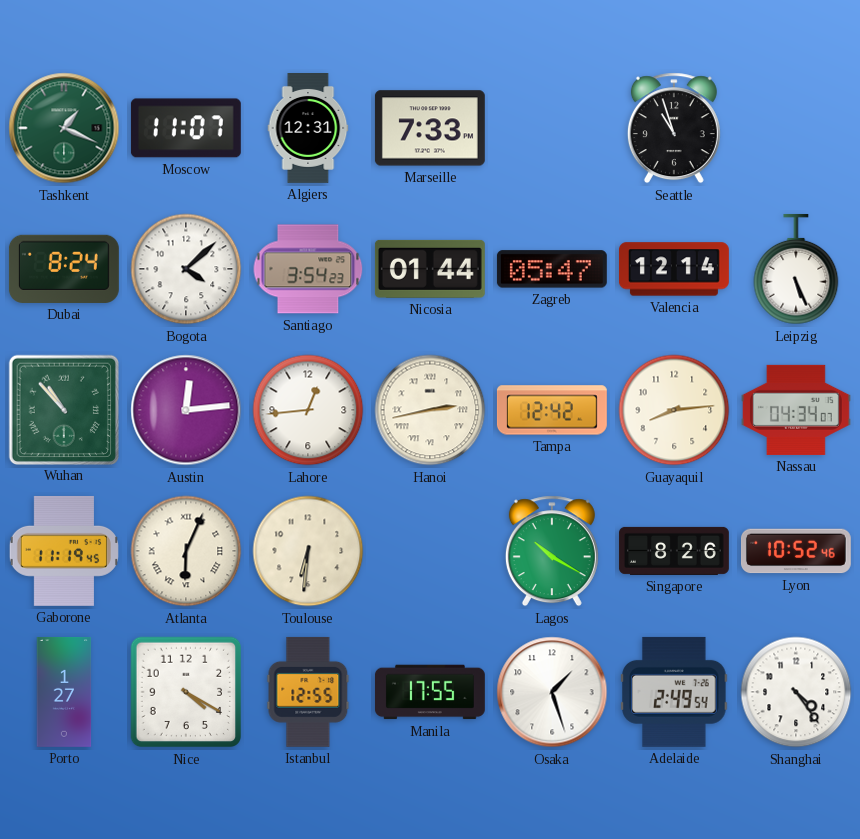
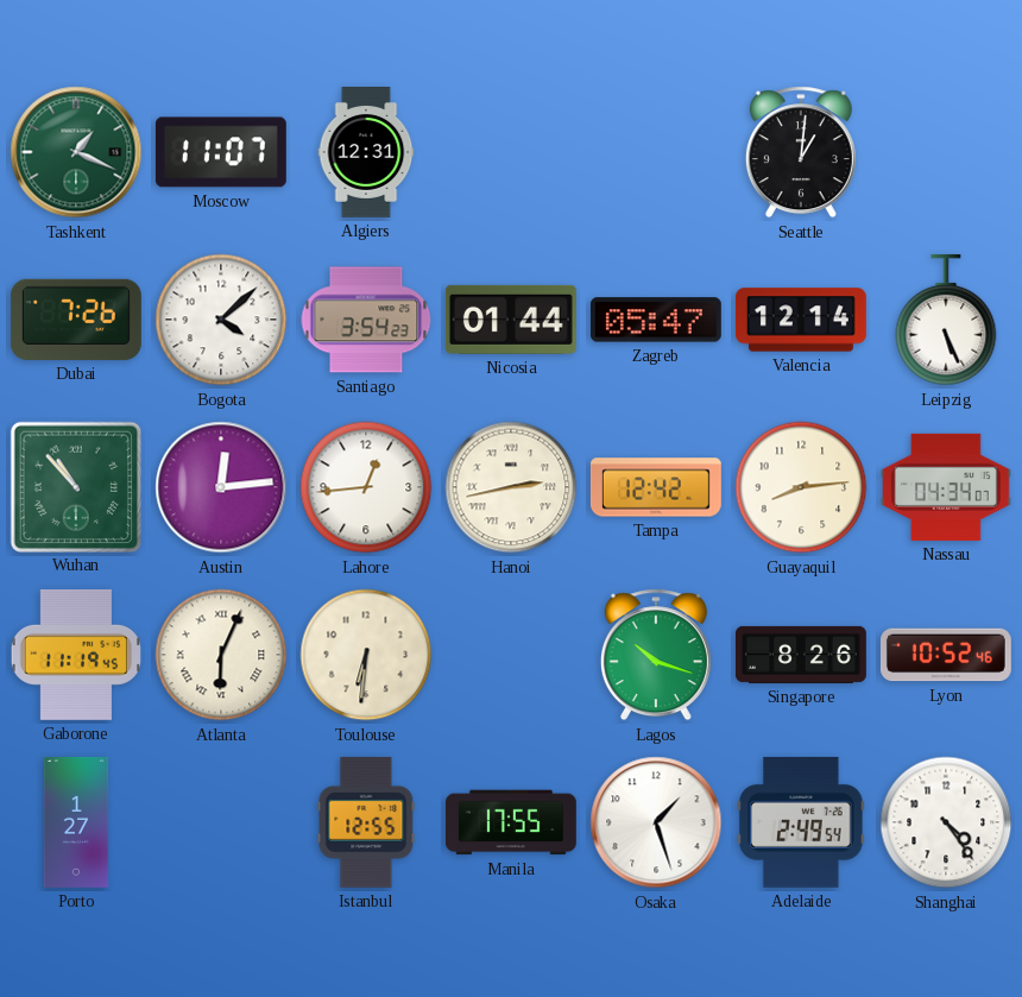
Marseille: 7:33 -> none (430, 128)
Seattle: 10:57 -> 1:01 (801, 152)
Dubai: 8:24 -> 7:26 (76, 320)
Lagos: 10:20 -> 10:18 (656, 655)
Nice: 4:20 -> none (186, 692)
